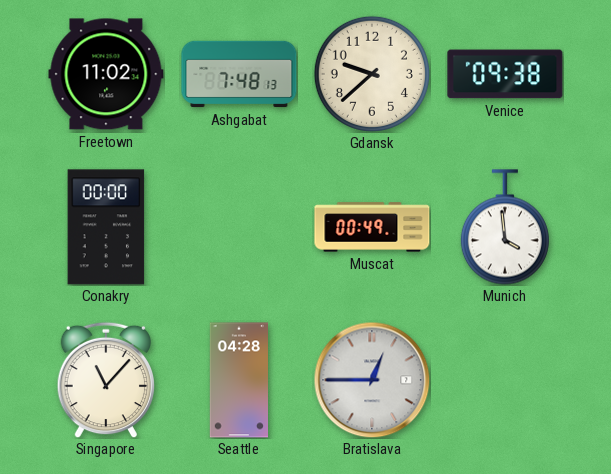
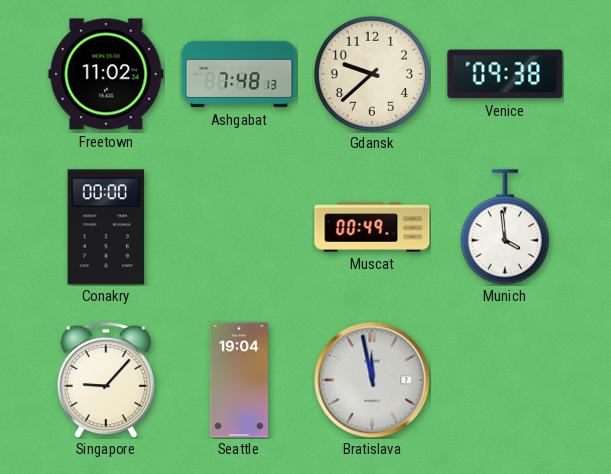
Singapore: 11:07 -> 9:07 (105, 380)
Seattle: 04:28 -> 19:04 (238, 380)
Bratislava: 12:45 -> 11:58 (372, 380)
